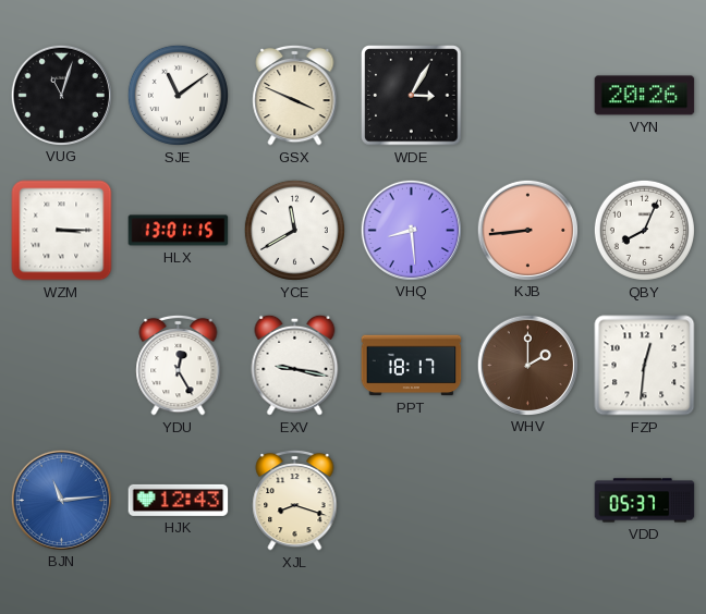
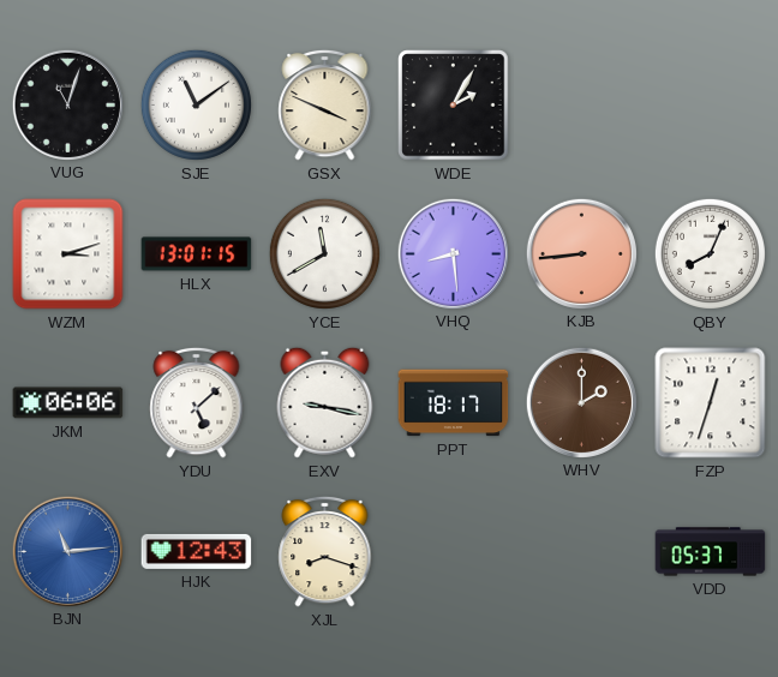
WDE: 3:05 -> 2:05 (454, 106)
VYN: 20:26 -> none (645, 96)
WZM: 3:15 -> 3:12 (68, 254)
JKM: none -> 06:06 (68, 403)
YDU: 12:25 -> 5:08 (197, 402)
FZP: 12:31 -> 12:33 (711, 403)
